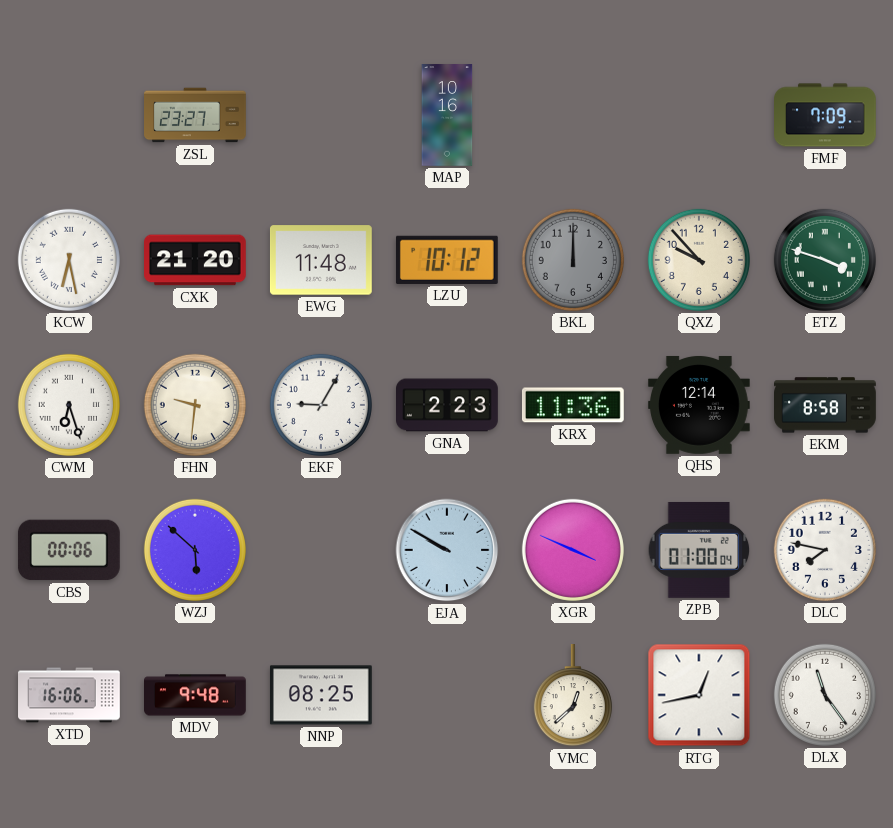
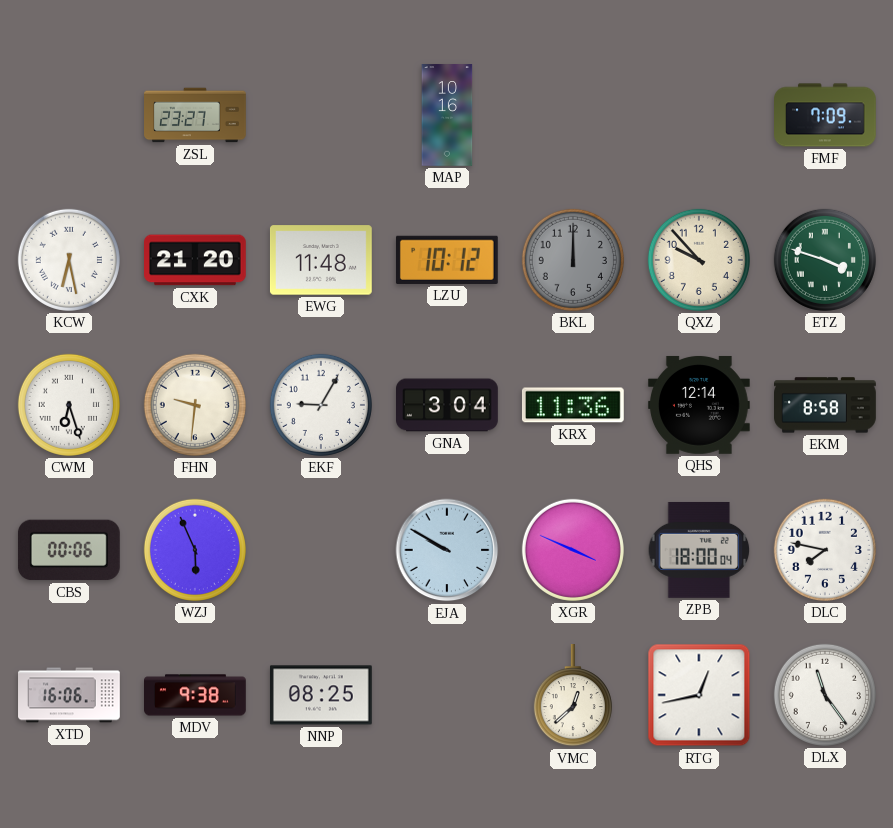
GNA: 2:23 -> 3:04 (448, 405)
WZJ: 5:52 -> 5:56 (195, 550)
ZPB: 01:00 -> 18:00 (699, 550)
MDV: 9:48 -> 9:38 (196, 695)
